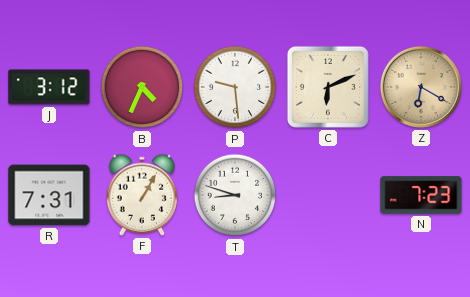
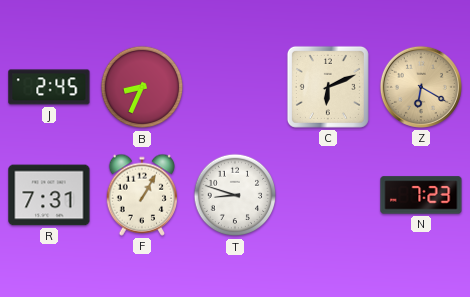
J: 3:12 -> 2:45 (49, 87)
B: 4:34 -> 8:34 (142, 87)
P: 9:29 -> none (235, 87)
